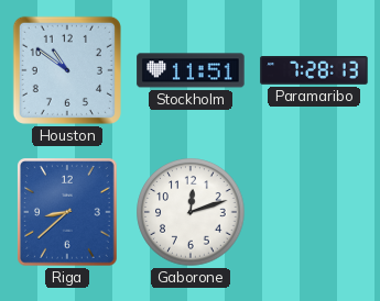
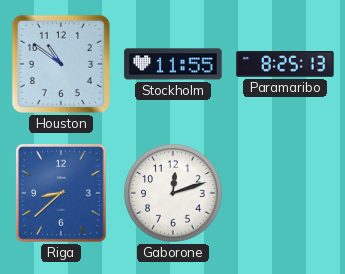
Stockholm: 11:51 -> 11:55 (173, 64)
Paramaribo: 7:28 -> 8:25 (285, 64)
